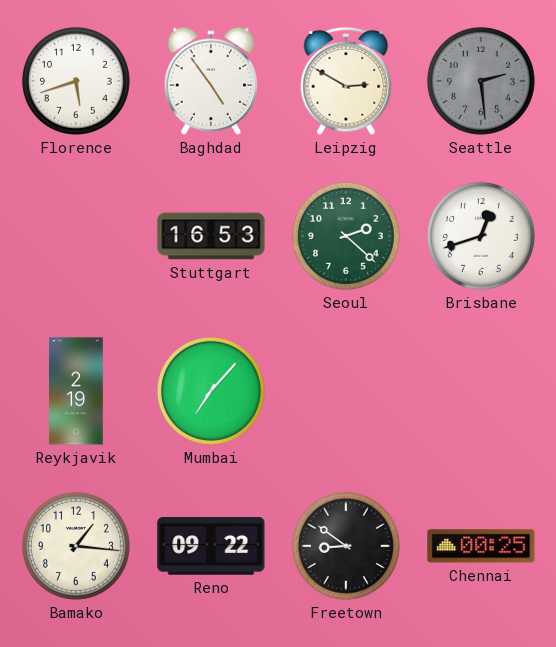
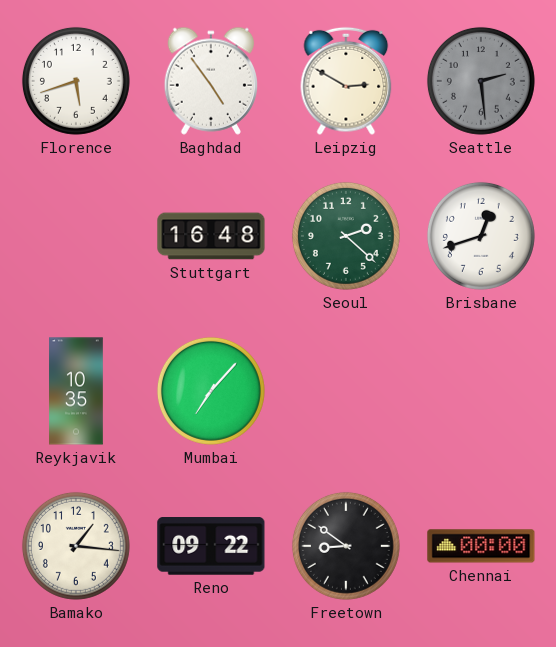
Stuttgart: 16:53 -> 16:48 (211, 236)
Reykjavik: 2:19 -> 10:35 (76, 391)
Chennai: 00:25 -> 00:00 (481, 546)
